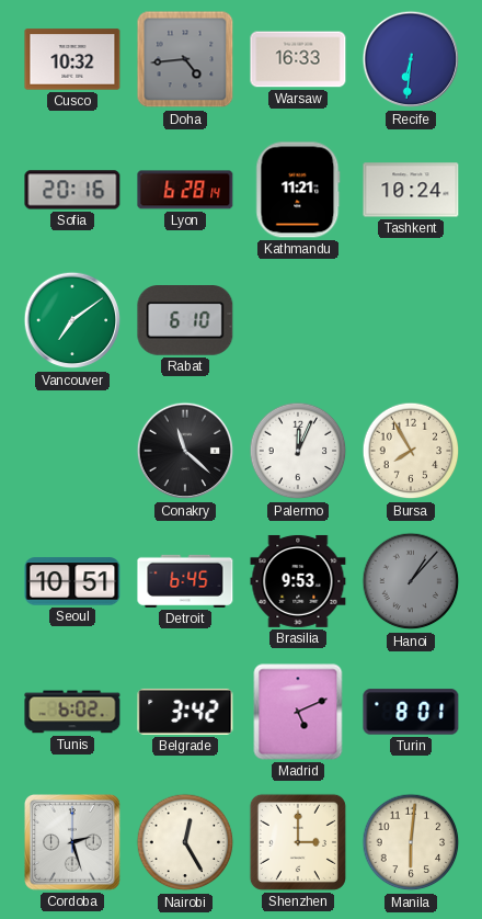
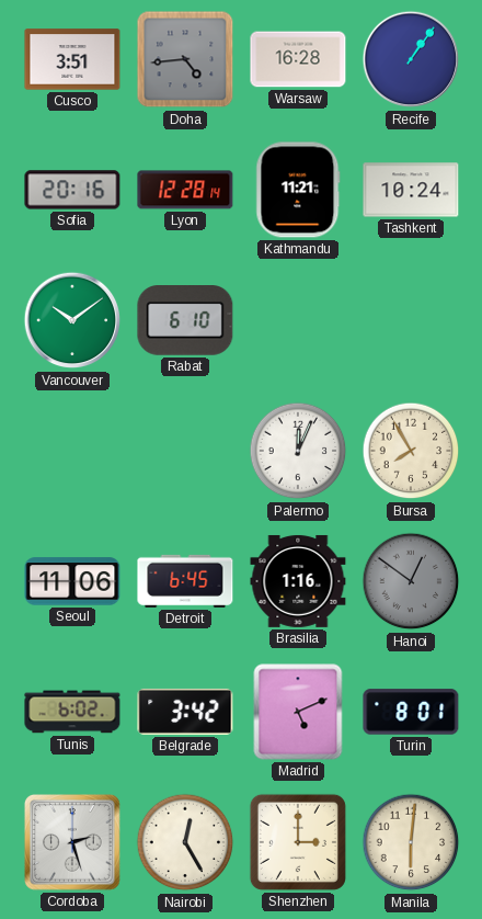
Cusco: 10:32 -> 3:51 (72, 59)
Warsaw: 16:33 -> 16:28 (298, 59)
Recife: 6:31 -> 1:06 (411, 59)
Lyon: 6:28 -> 12:28 (185, 190)
Vancouver: 7:09 -> 10:09 (72, 320)
Conakry: 11:22 -> none (185, 451)
Seoul: 10:51 -> 11:06 (72, 581)
Brasilia: 9:53 -> 1:16 (298, 581)
Hanoi: 1:07 -> 12:51 (411, 581)
